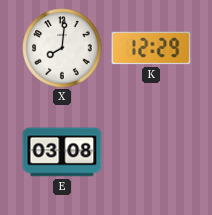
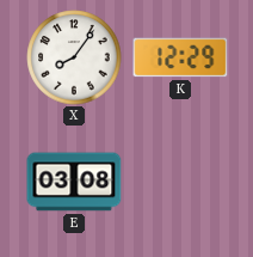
X: 8:01 -> 8:06 (74, 57)
